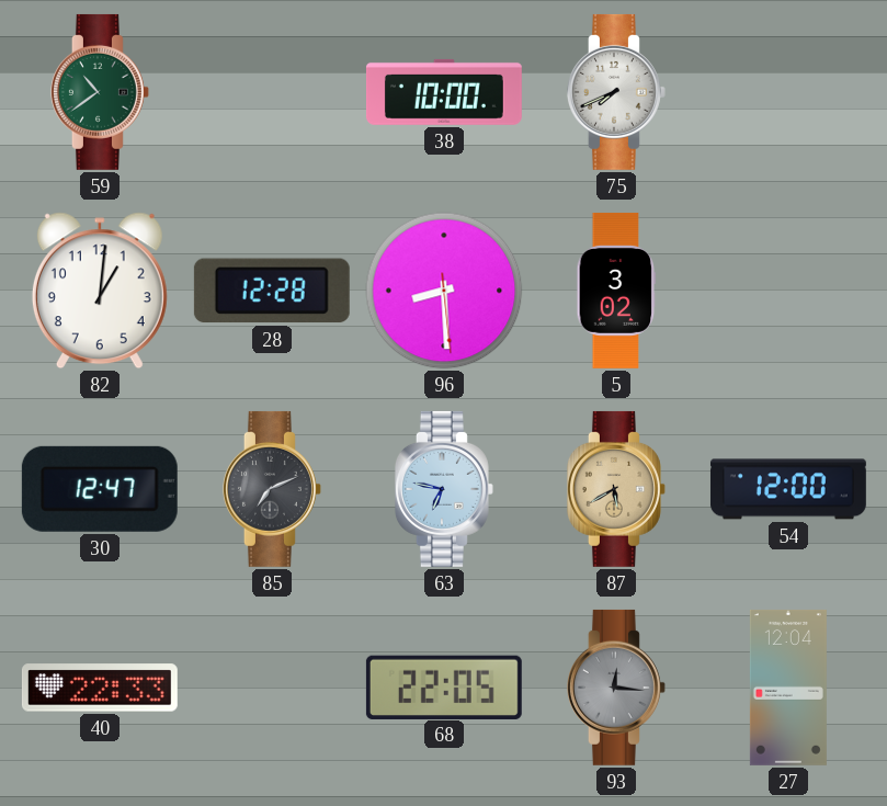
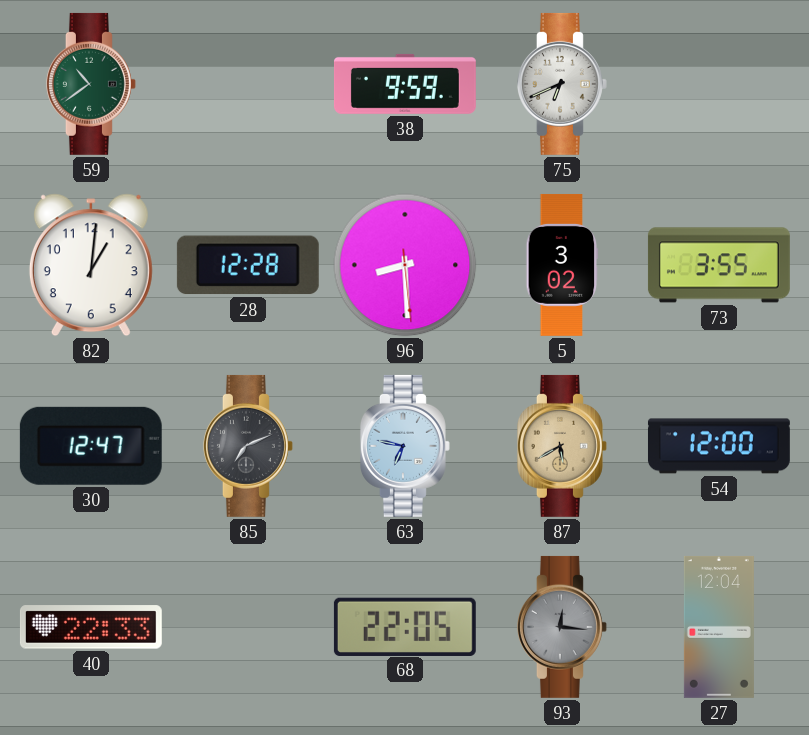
38: 10:00 -> 9:59 (405, 84)
75: 7:41 -> 6:41 (562, 84)
73: none -> 3:55 (719, 265)
